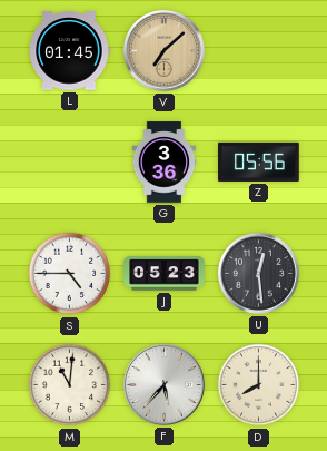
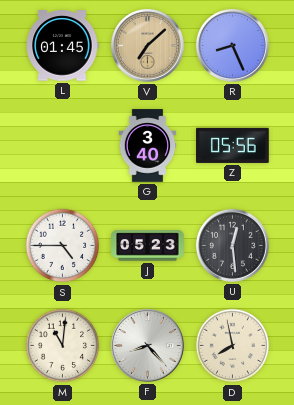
R: none -> 8:26 (232, 45)
G: 3:36 -> 3:40 (148, 146)
F: 5:37 -> 8:23 (147, 345)
D: 8:00 -> 7:58 (233, 346)
